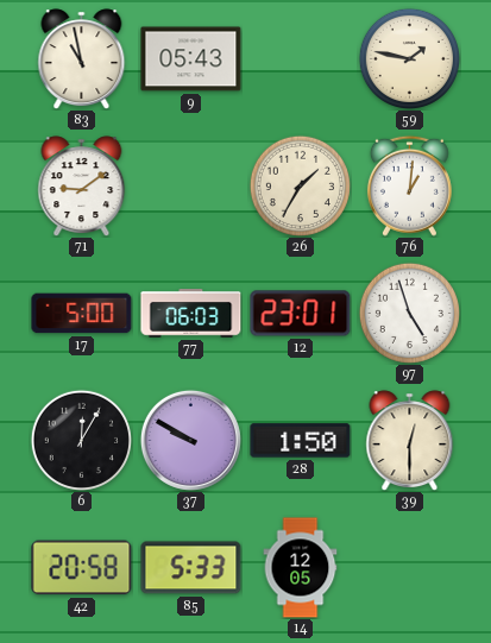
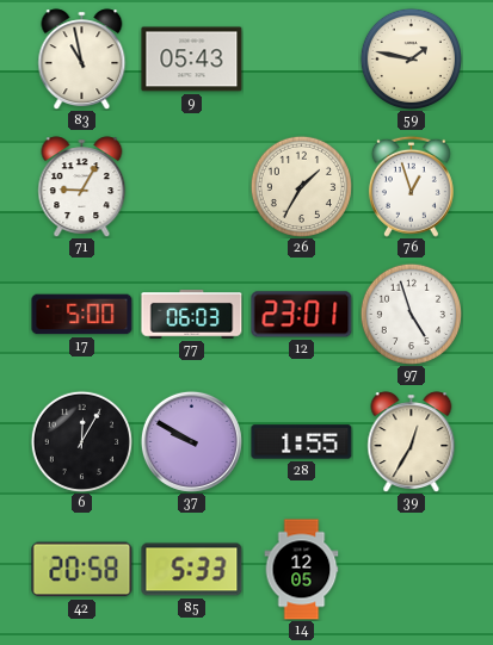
71: 9:09 -> 9:05 (82, 186)
76: 1:01 -> 12:57 (411, 186)
28: 1:50 -> 1:55 (302, 442)
39: 12:30 -> 12:35 (412, 441)
